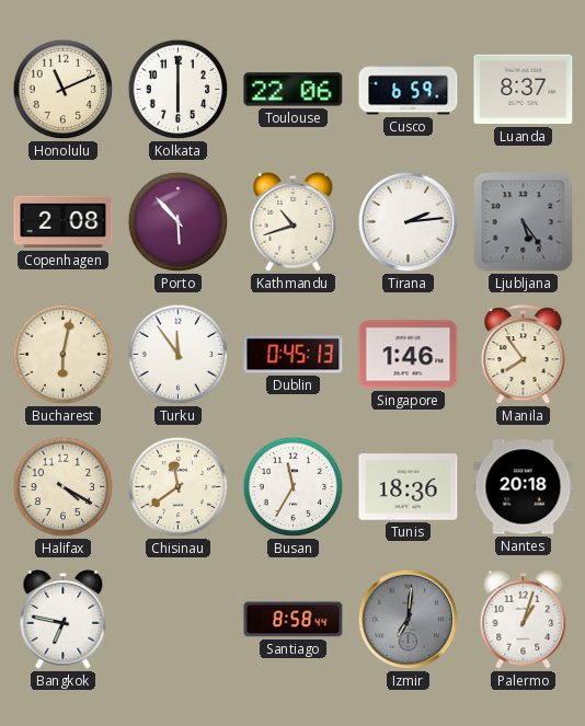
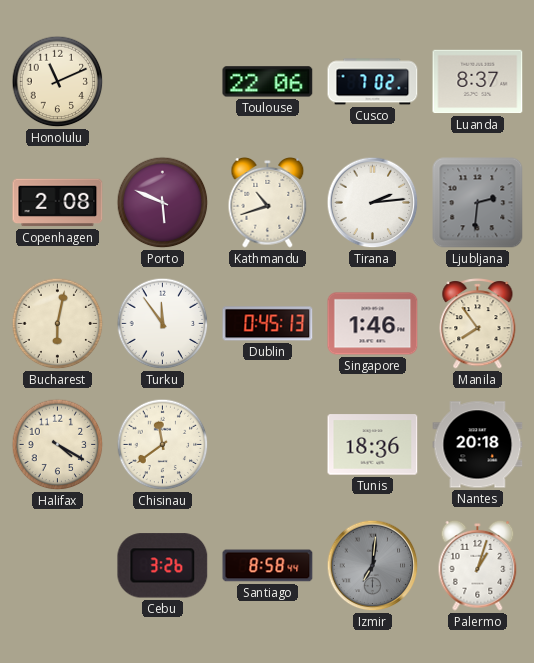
Kolkata: 6:00 -> none (179, 90)
Cusco: 6:59 -> 7:02 (373, 82)
Porto: 5:53 -> 5:49 (163, 203)
Ljubljana: 5:24 -> 2:31 (478, 203)
Busan: 11:35 -> none (294, 487)
Bangkok: 6:47 -> none (64, 620)
Cebu: none -> 3:26 (163, 566)
